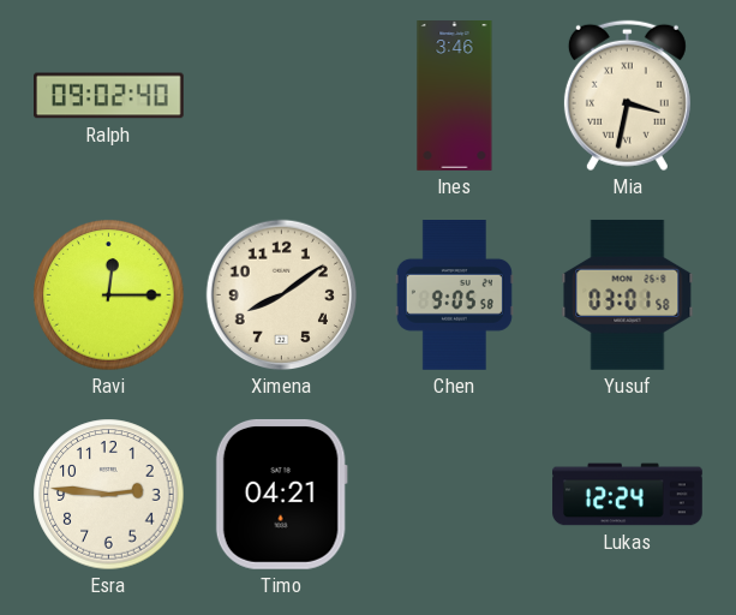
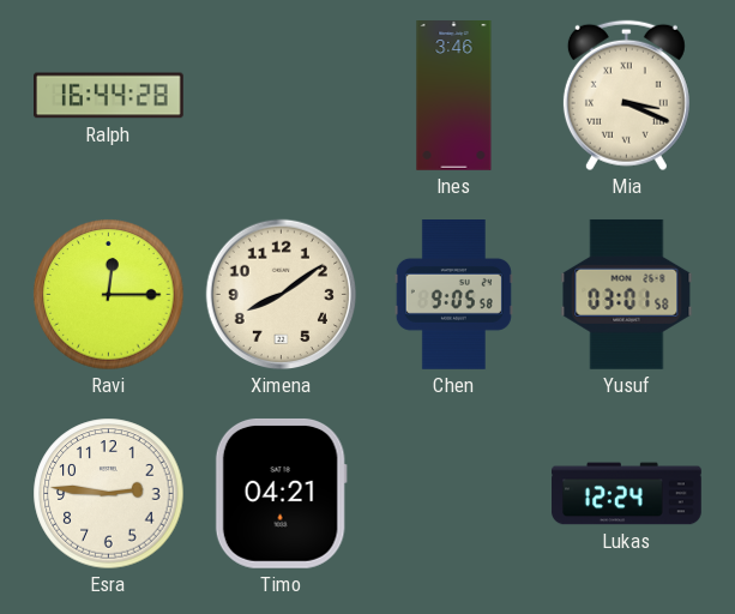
Ralph: 09:02 -> 16:44 (109, 96)
Mia: 3:32 -> 3:19 (626, 96)
